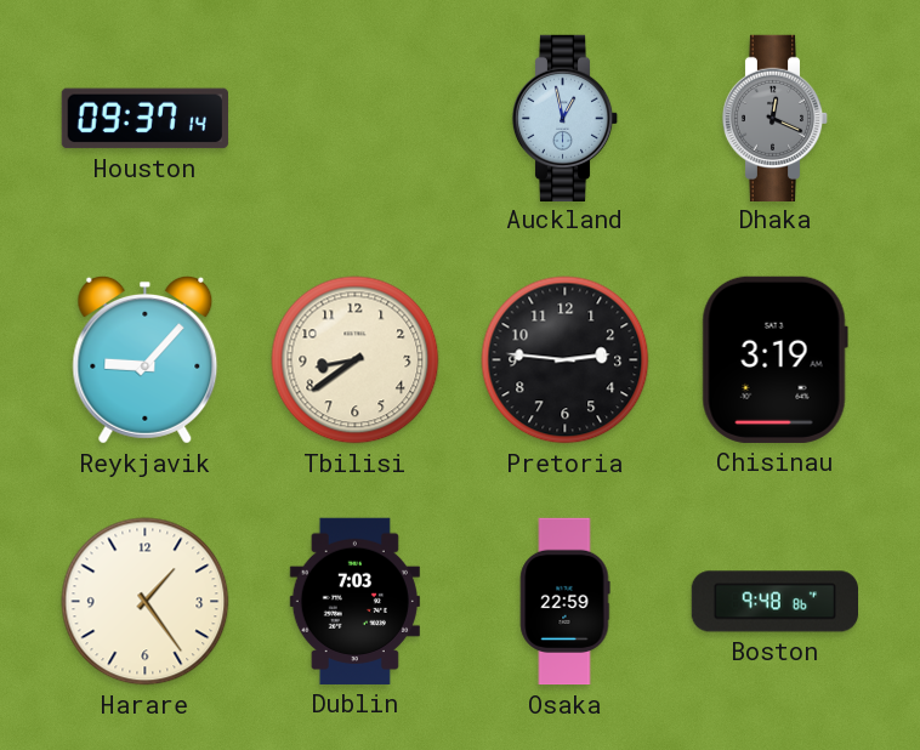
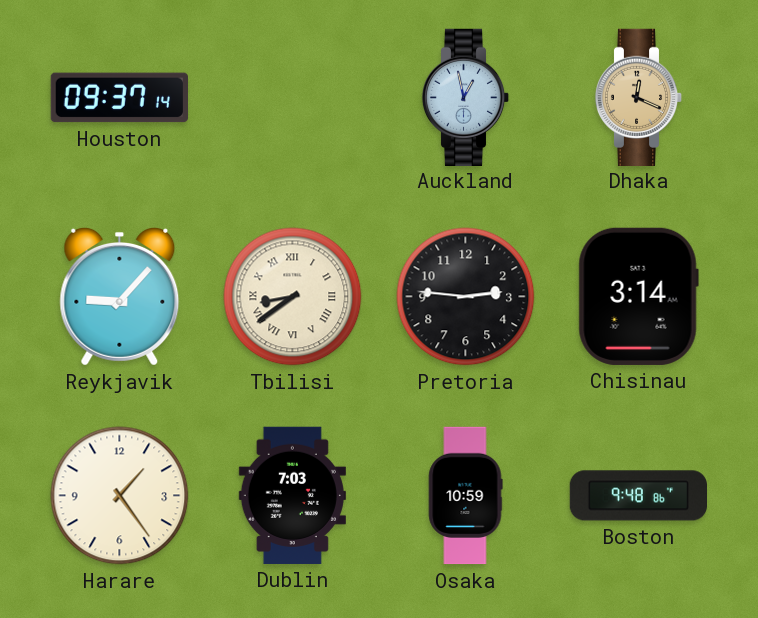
Dhaka dial: grey -> champagne (639, 97)
Tbilisi numerals: Arabic -> Roman (293, 297)
Chisinau: 3:19 -> 3:14 (638, 296)
Osaka: 22:59 -> 10:59 (466, 496)
